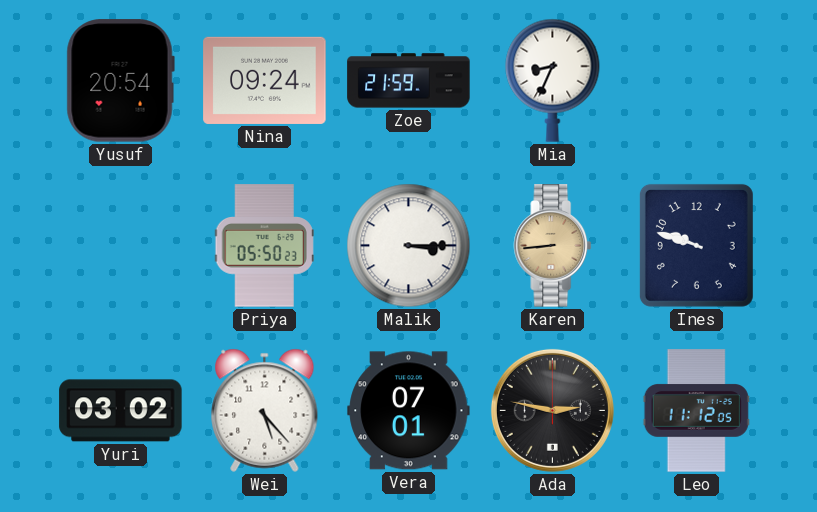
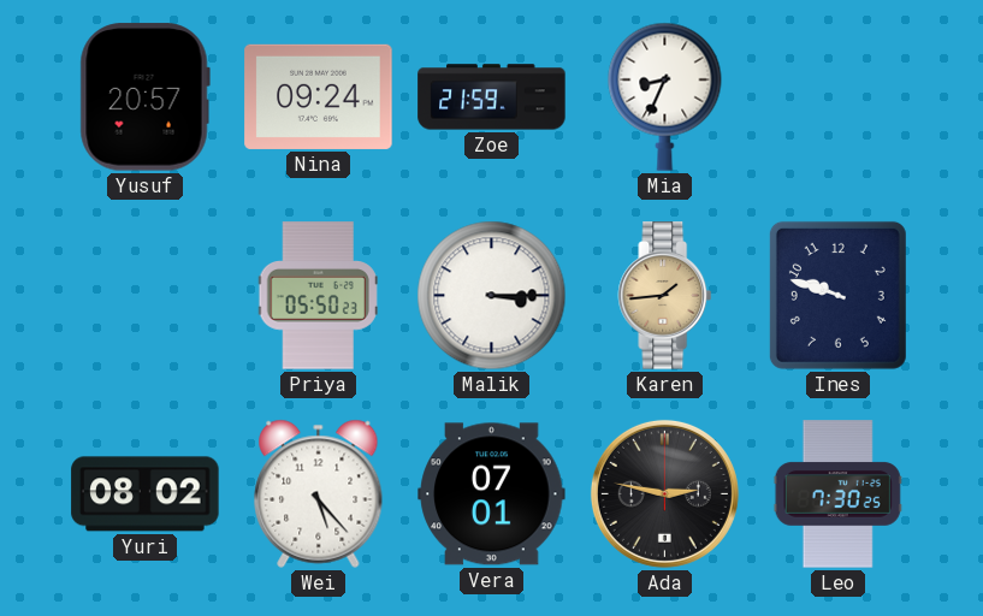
Yusuf: 20:54 -> 20:57 (144, 97)
Karen: 8:44 -> 1:44 (665, 296)
Yuri: 03:02 -> 08:02 (146, 494)
Leo: 11:12 -> 7:30 (837, 494)
